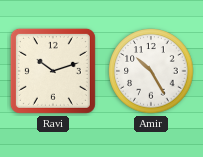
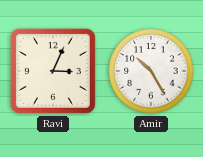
Ravi: 10:12 -> 3:04 (53, 71)
